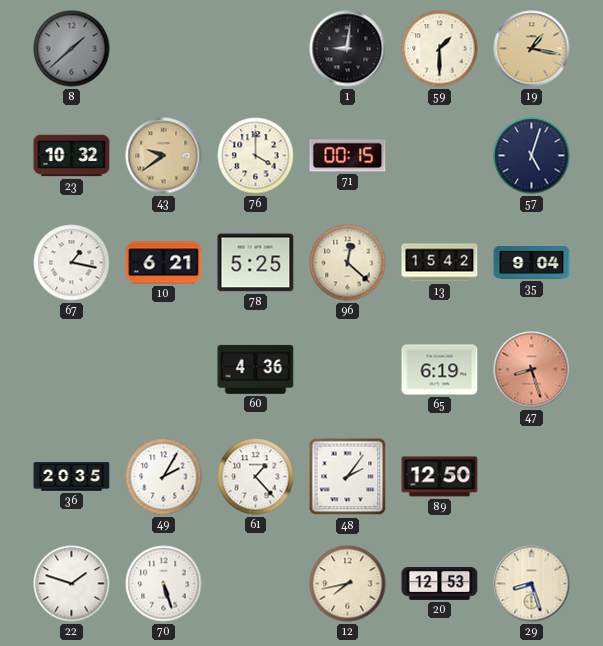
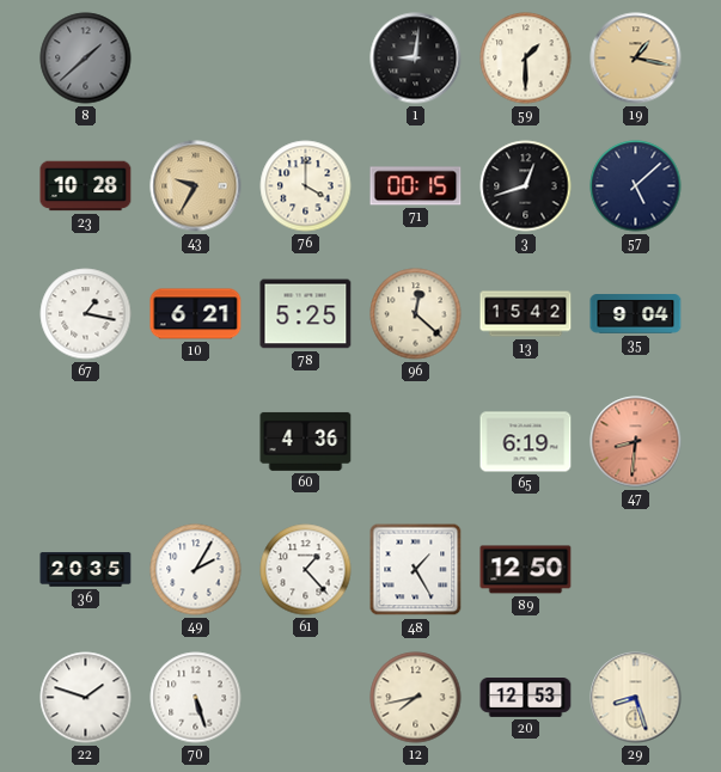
23: 10:32 -> 10:28 (86, 186)
43: 9:39 -> 9:35 (196, 186)
3: none -> 12:42 (526, 186)
57: 5:03 -> 5:08 (636, 186)
47: 8:27 -> 8:31 (636, 442)
48: 2:06 -> 1:25 (416, 570)
